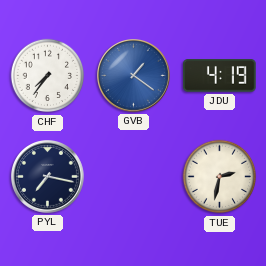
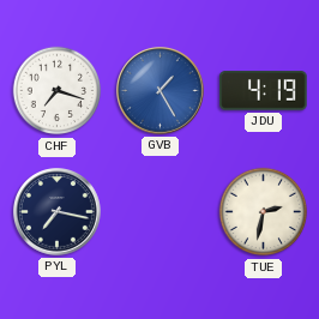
CHF: 7:36 -> 7:18 (58, 91)
GVB: 1:21 -> 1:25 (161, 91)
